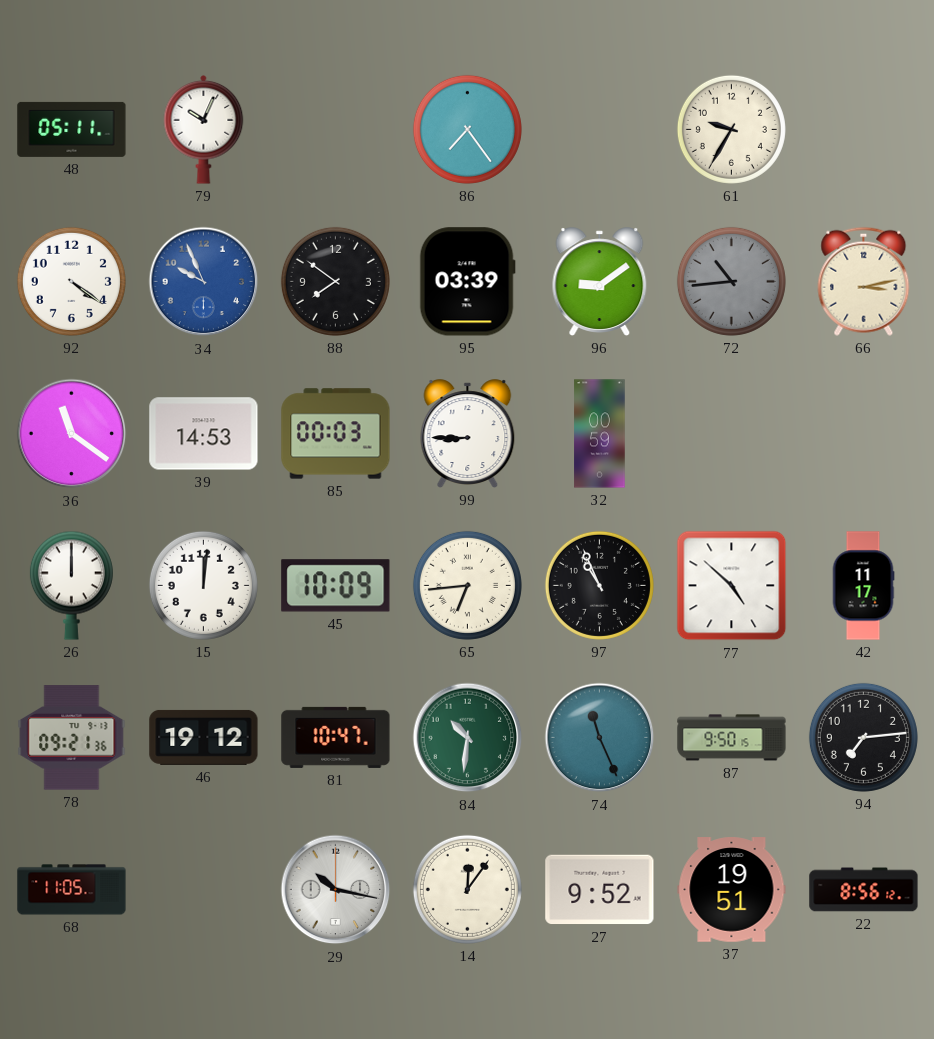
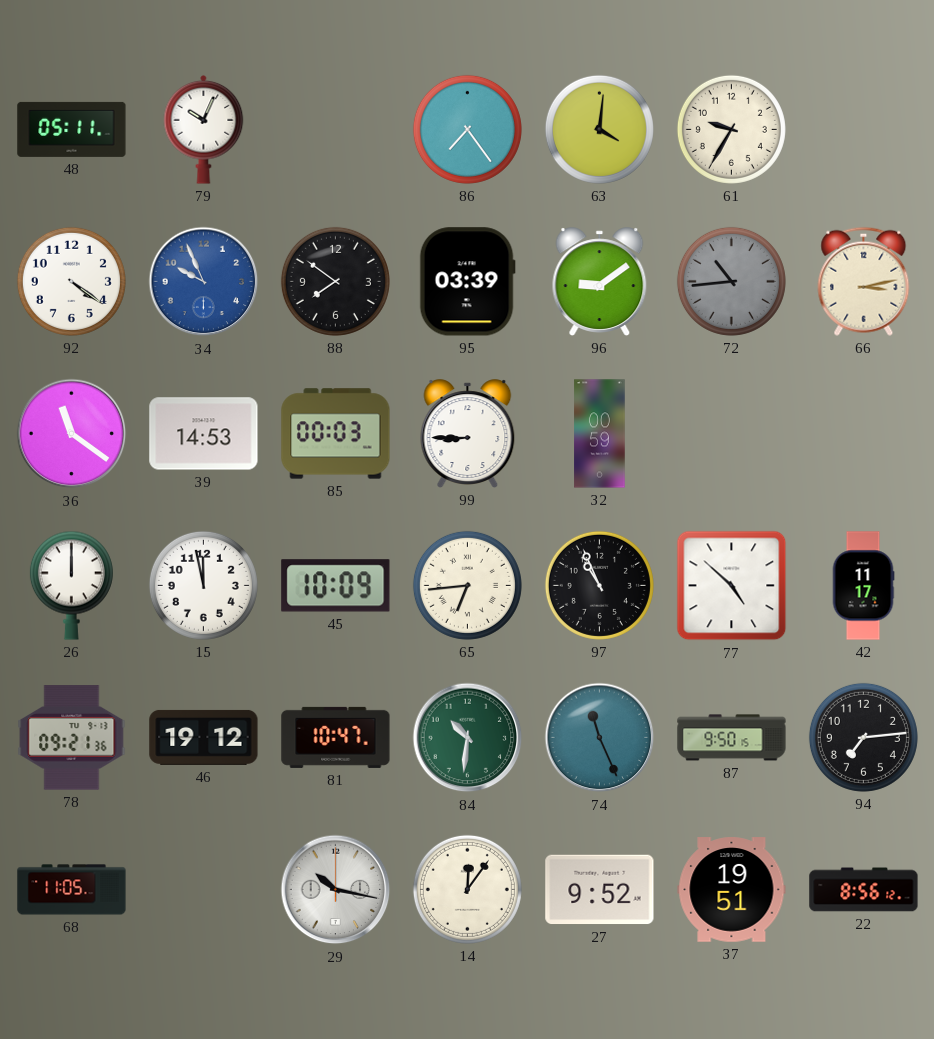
63: none -> 4:01 (599, 129)
15: 12:01 -> 11:58 (203, 585)
